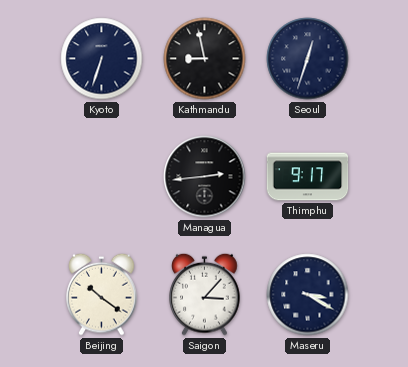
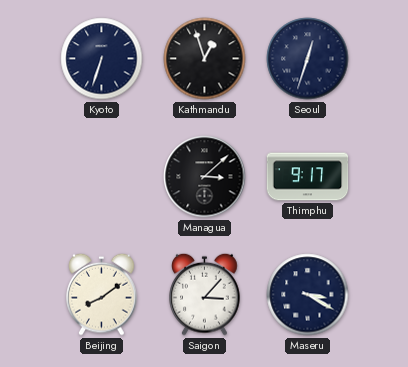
Kathmandu: 8:58 -> 12:57 (205, 59)
Managua: 2:44 -> 3:08 (205, 177)
Beijing: 10:21 -> 8:09 (102, 294)
